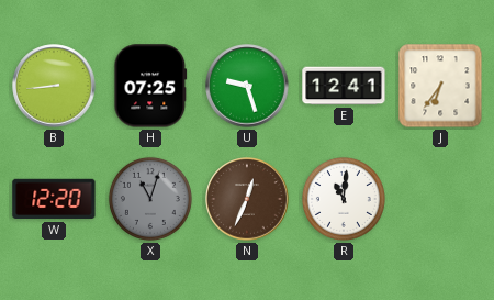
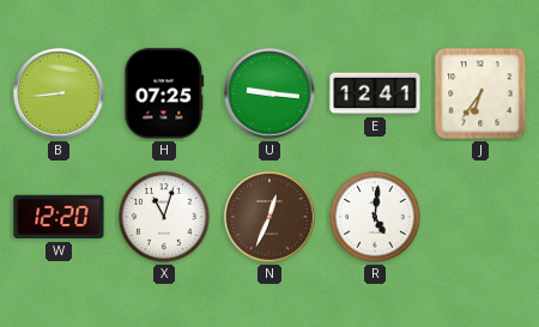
U: 9:27 -> 9:16 (269, 93)
X dial: grey -> white (164, 217)
R: 11:01 -> 5:01 (375, 217)
